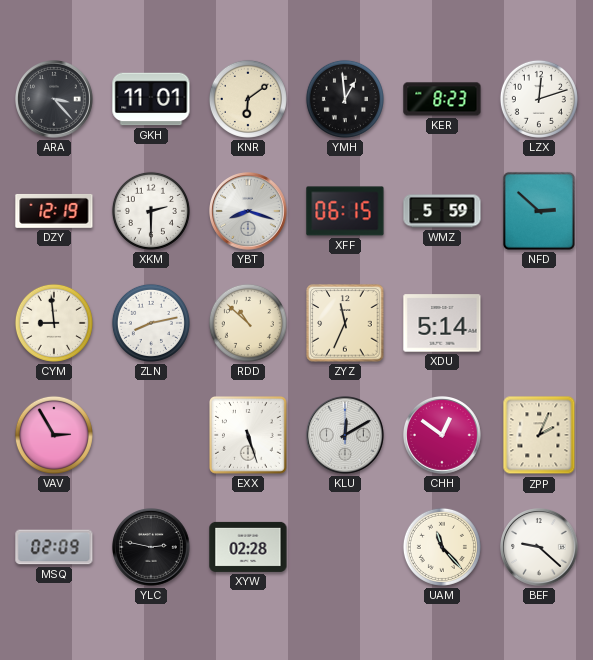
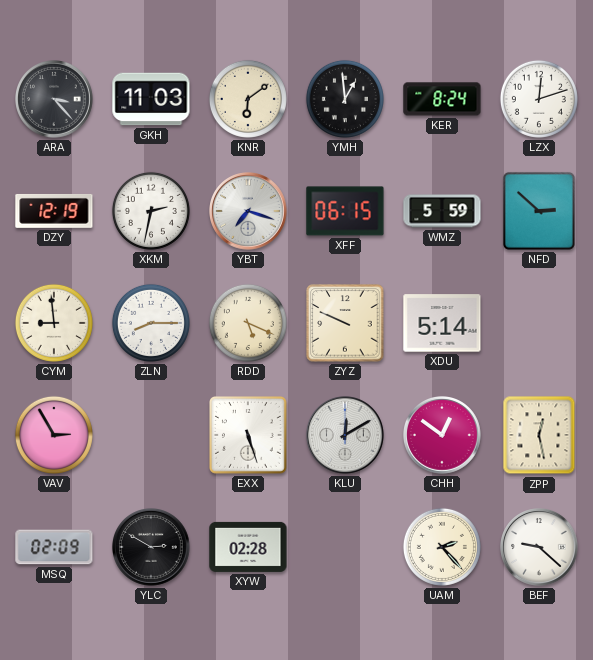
GKH: 11:01 -> 11:03 (151, 99)
KER: 8:23 -> 8:24 (442, 99)
XKM: 2:30 -> 2:32 (151, 211)
YBT: 8:18 -> 7:18 (249, 212)
ZLN: 8:13 -> 8:15 (151, 323)
RDD: 10:52 -> 5:19 (248, 323)
ZYZ: 11:34 -> 9:49 (345, 323)
ZPP: 2:04 -> 12:28 (539, 435)
YLC: 2:47 -> 2:50 (152, 548)
UAM: 11:23 -> 2:23 (442, 547)
